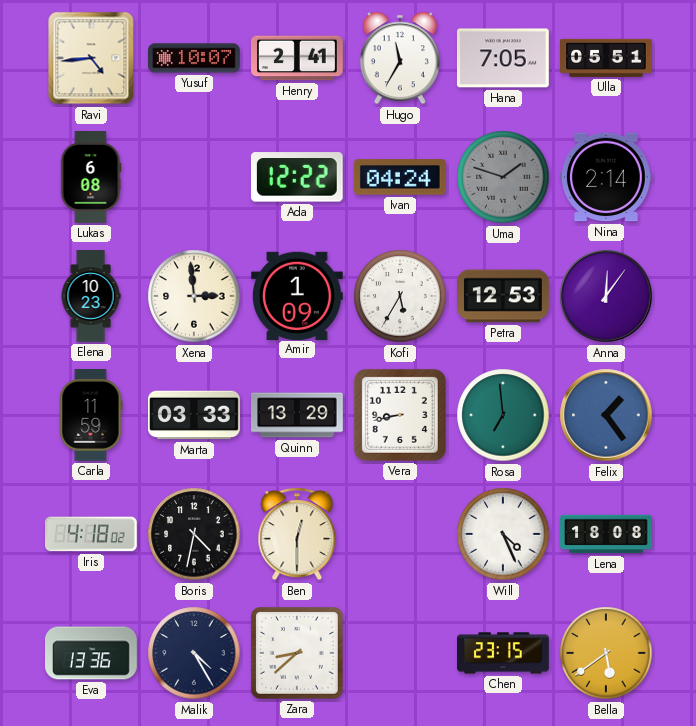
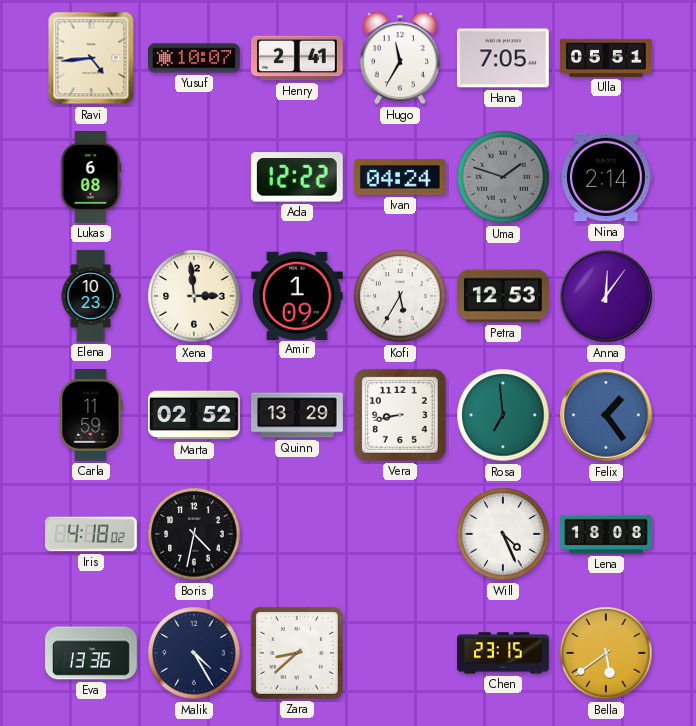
Marta: 03:33 -> 02:52 (195, 415)
Ben: 12:30 -> none (297, 534)
